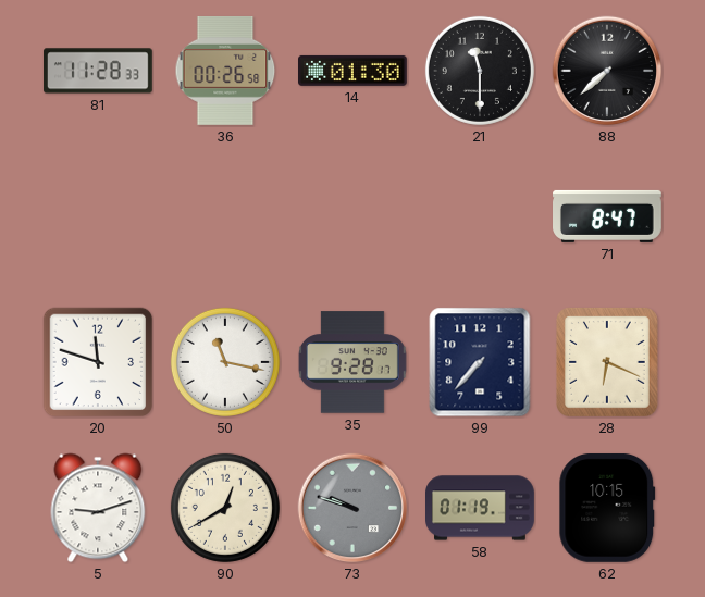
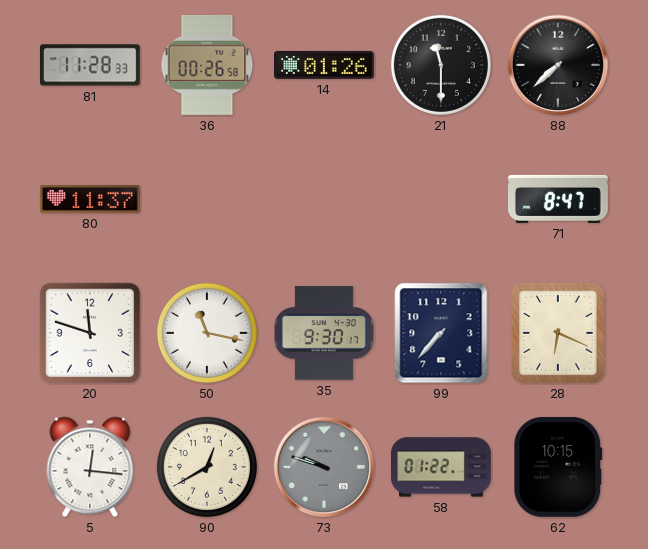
14: 01:30 -> 01:26 (325, 65)
80: none -> 11:37 (90, 199)
35: 9:28 -> 9:30 (324, 333)
5: 9:12 -> 12:16 (90, 467)
58: 01:19 -> 01:22 (441, 467)
